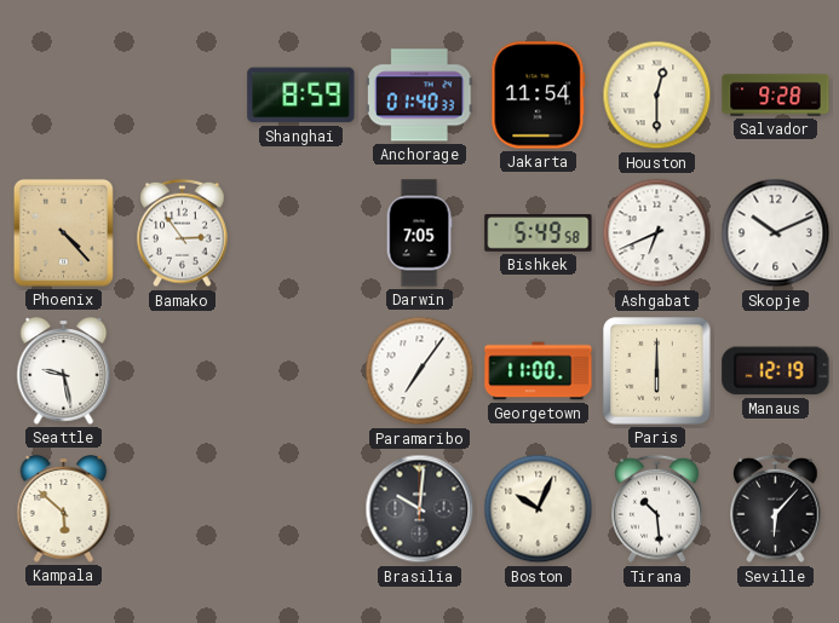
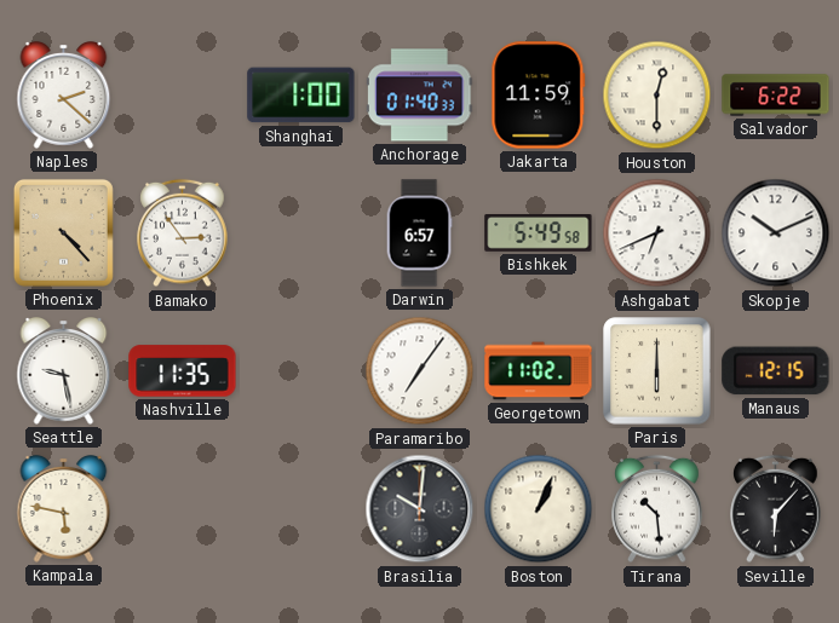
Naples: none -> 2:22 (64, 96)
Shanghai: 8:59 -> 1:00 (301, 96)
Jakarta: 11:54 -> 11:59 (539, 96)
Salvador: 9:28 -> 6:22 (776, 96)
Darwin: 7:05 -> 6:57 (419, 233)
Nashville: none -> 11:35 (183, 371)
Georgetown: 11:00 -> 11:02 (539, 371)
Manaus: 12:19 -> 12:15 (776, 371)
Kampala: 5:52 -> 5:47 (64, 509)
Boston: 10:04 -> 1:04 (539, 509)
